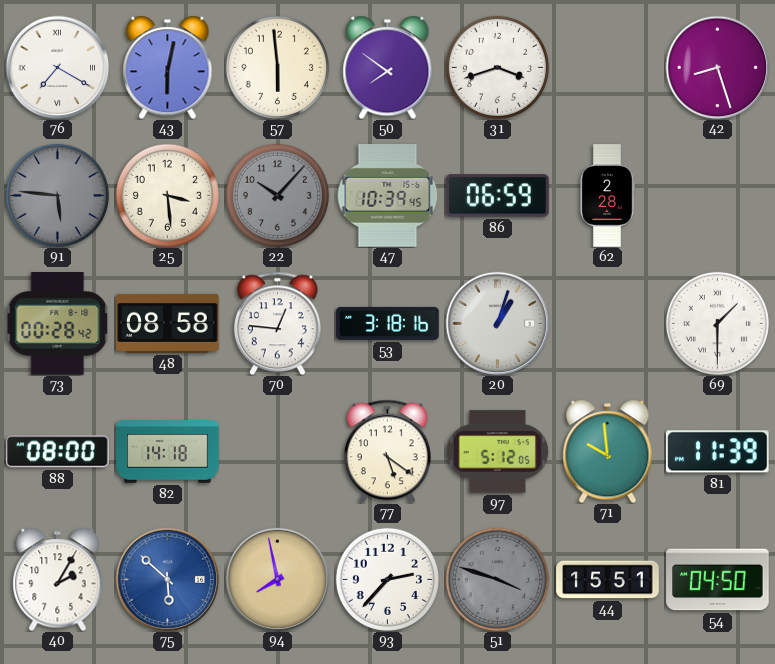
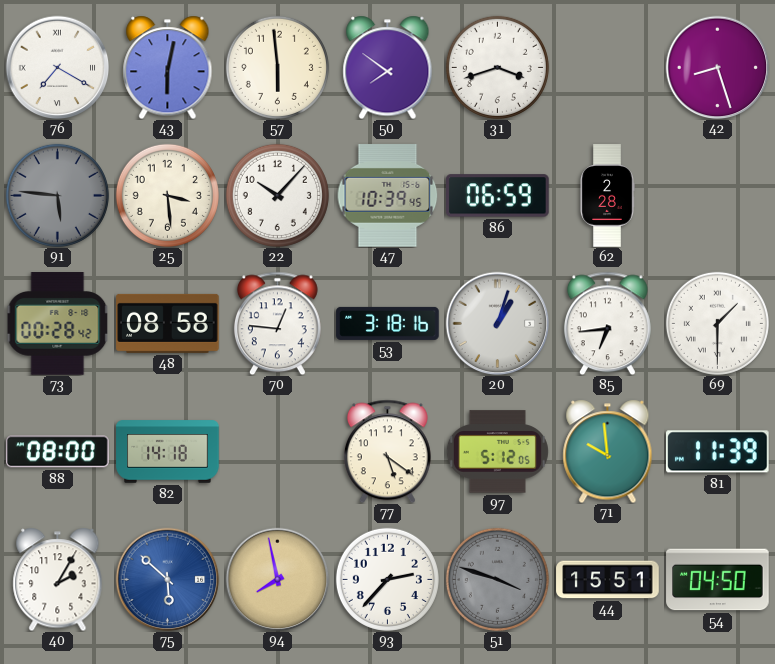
22 dial: grey -> white (277, 195)
85: none -> 6:44 (607, 323)
